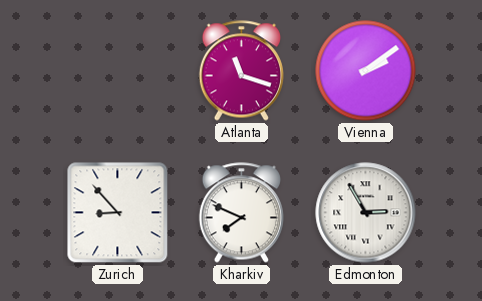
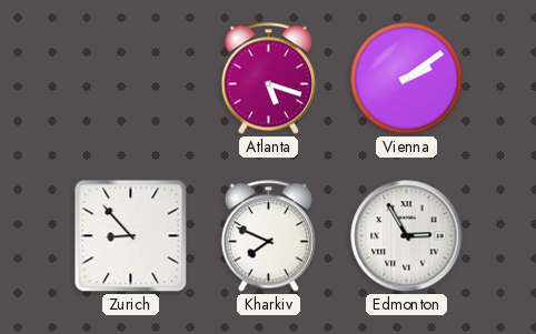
Atlanta: 11:18 -> 5:18 (268, 79)
